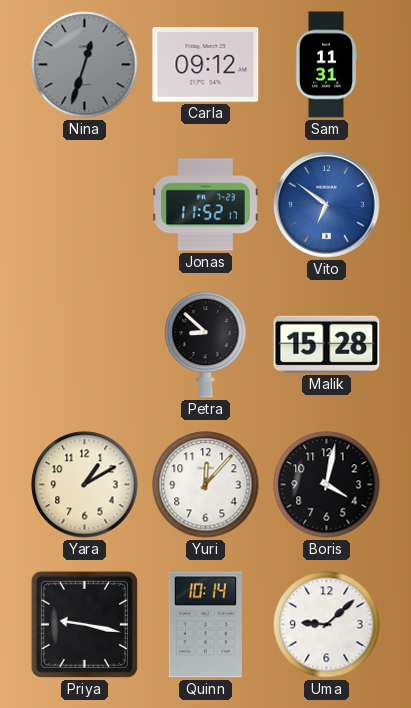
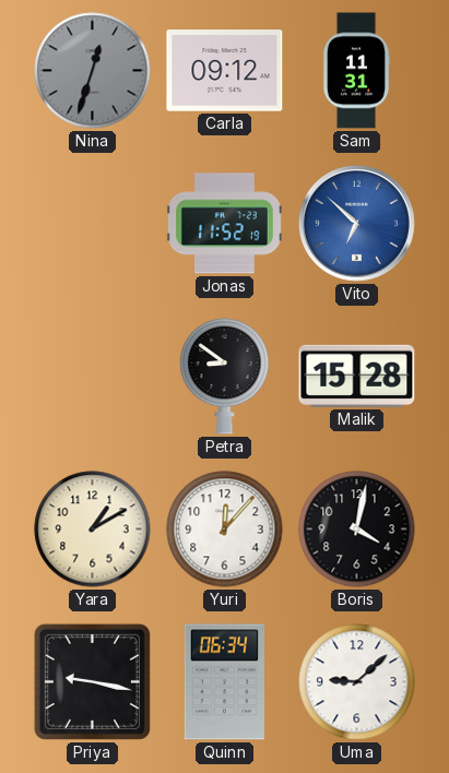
Jonas: 11:52:17 -> 11:52:19 (225, 224)
Vito: 6:51 -> 6:52 (357, 224)
Petra: 8:52 -> 8:51 (225, 376)
Quinn: 10:14 -> 06:34 (224, 682)
